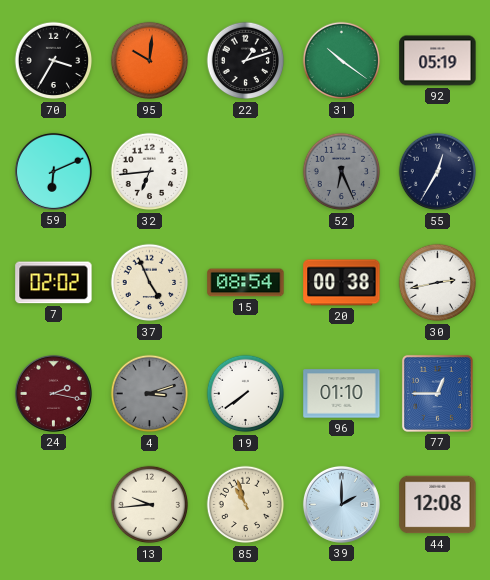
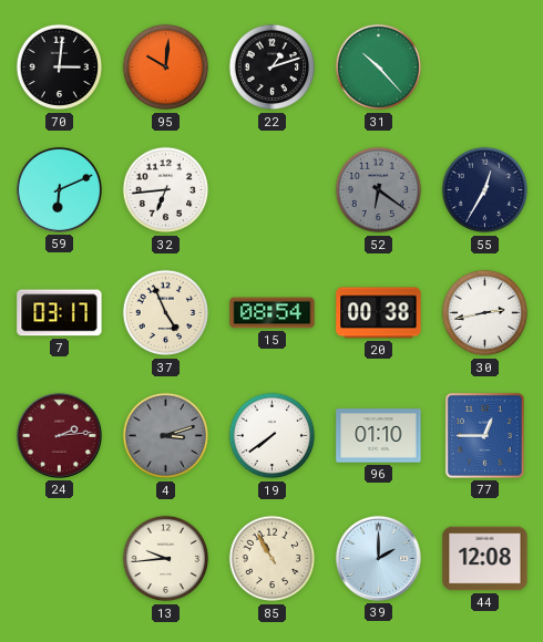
70: 3:35 -> 3:01 (60, 68)
31: 10:21 -> 10:23 (379, 68)
92: 05:19 -> none (438, 61)
52: 6:26 -> 6:21 (379, 190)
7: 02:02 -> 03:17 (60, 313)
24: 2:17 -> 2:14 (59, 435)
85: 10:57 -> 10:55 (273, 559)
